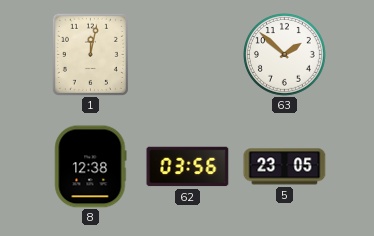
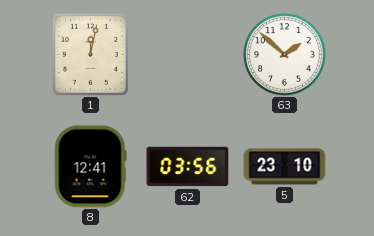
8: 12:38 -> 12:41 (91, 167)
5: 23:05 -> 23:10 (285, 167)
